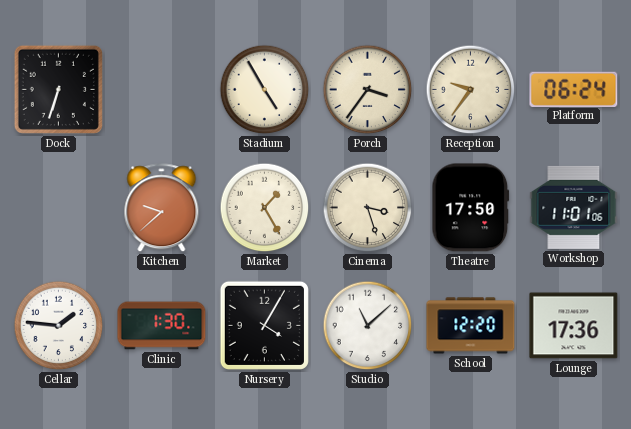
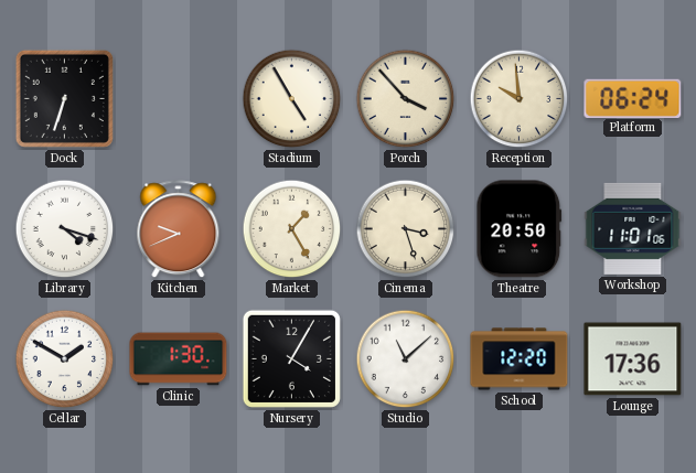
Porch: 3:36 -> 3:53 (406, 99)
Reception: 9:36 -> 9:59 (520, 99)
Library: none -> 4:18 (65, 229)
Kitchen: 9:38 -> 9:41 (179, 229)
Theatre: 17:50 -> 20:50 (520, 229)
Cellar: 1:46 -> 1:50 (65, 359)
